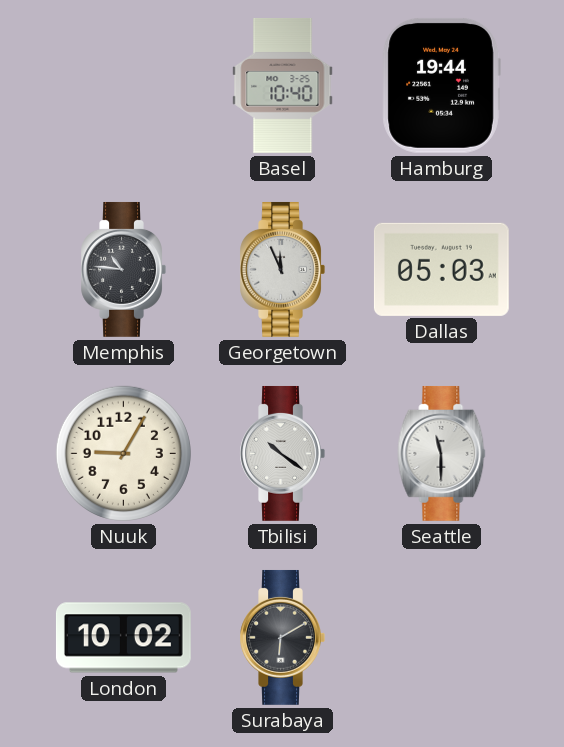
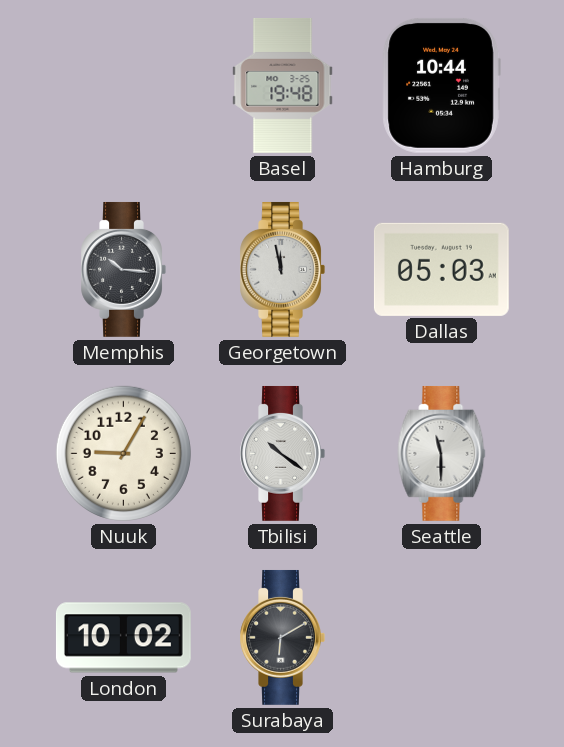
Basel: 10:40 -> 19:48 (283, 86)
Hamburg: 19:44 -> 10:44 (441, 85)
Memphis: 10:46 -> 10:16 (123, 269)
Georgetown: 11:56 -> 11:58 (282, 269)
